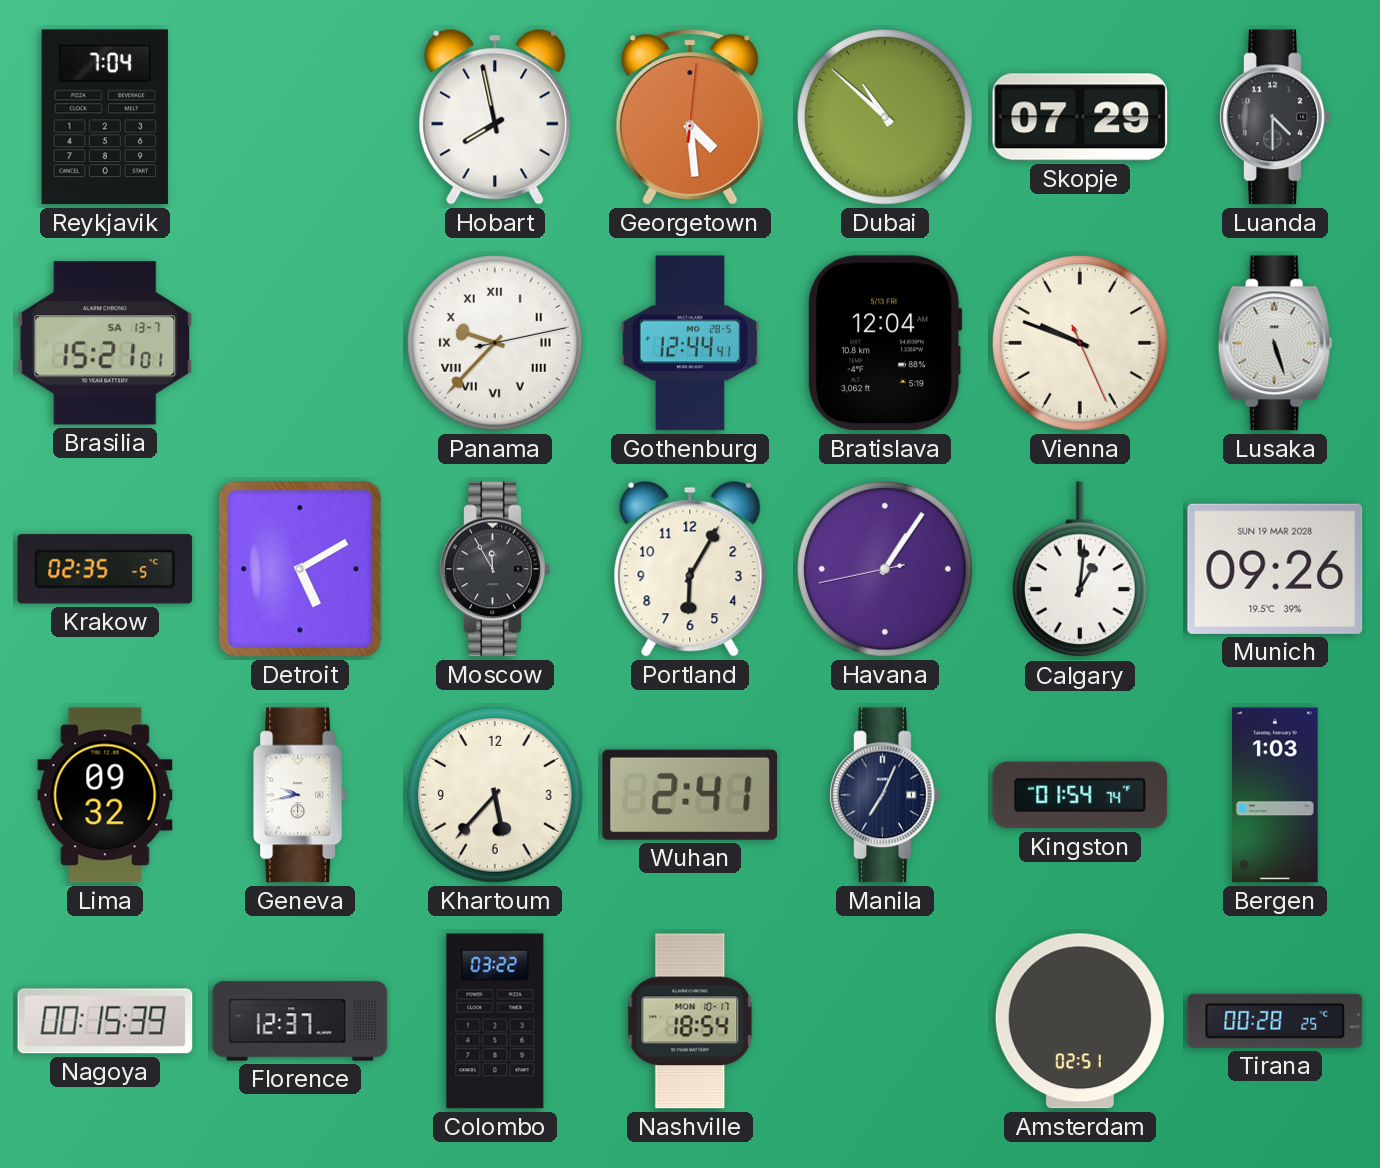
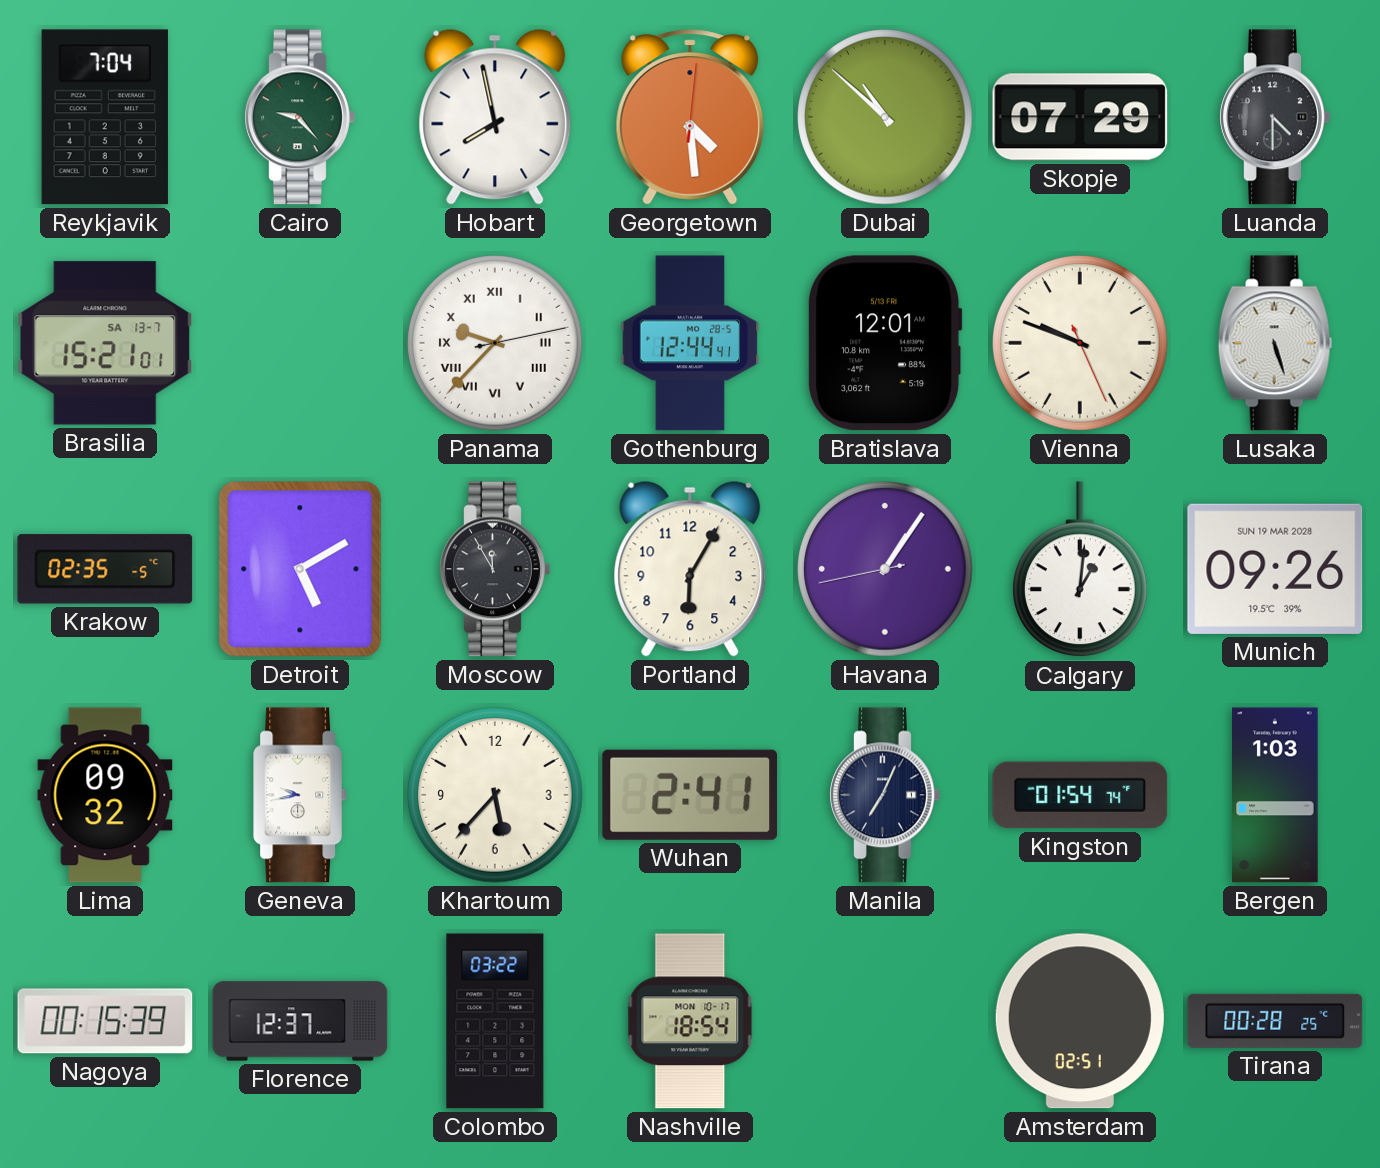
Cairo: none -> 9:23 (300, 117)
Bratislava: 12:04 -> 12:01 (885, 343)
